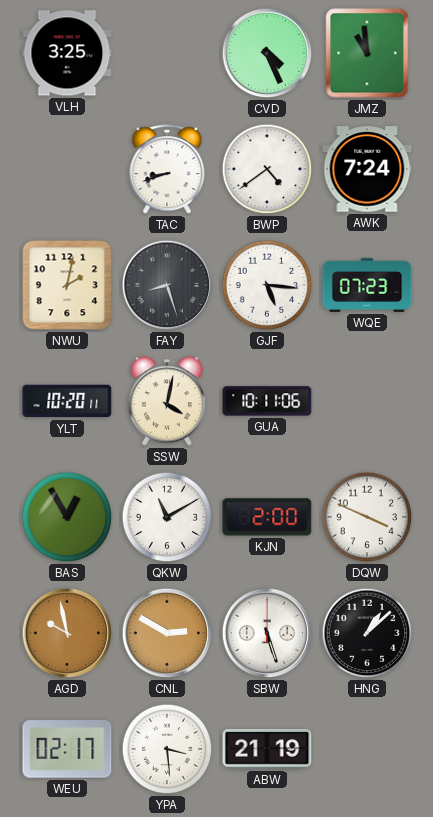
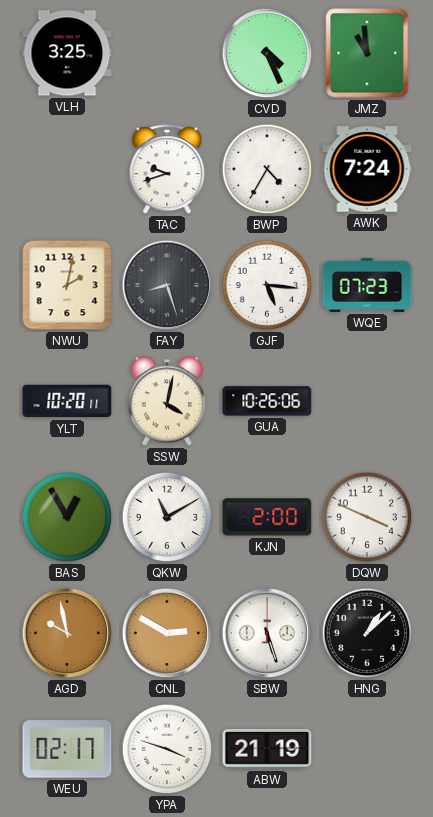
TAC: 8:42 -> 9:42 (167, 170)
BWP: 4:39 -> 4:35 (267, 169)
GUA: 10:11 -> 10:26 (267, 401)
YPA: 3:29 -> 3:48 (167, 749)
